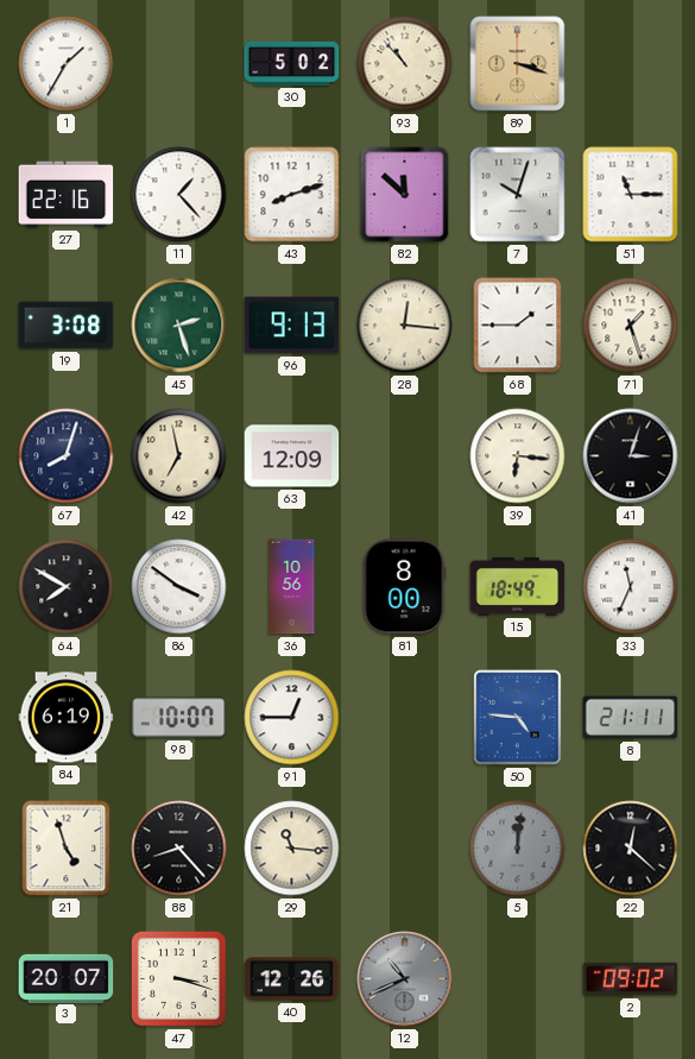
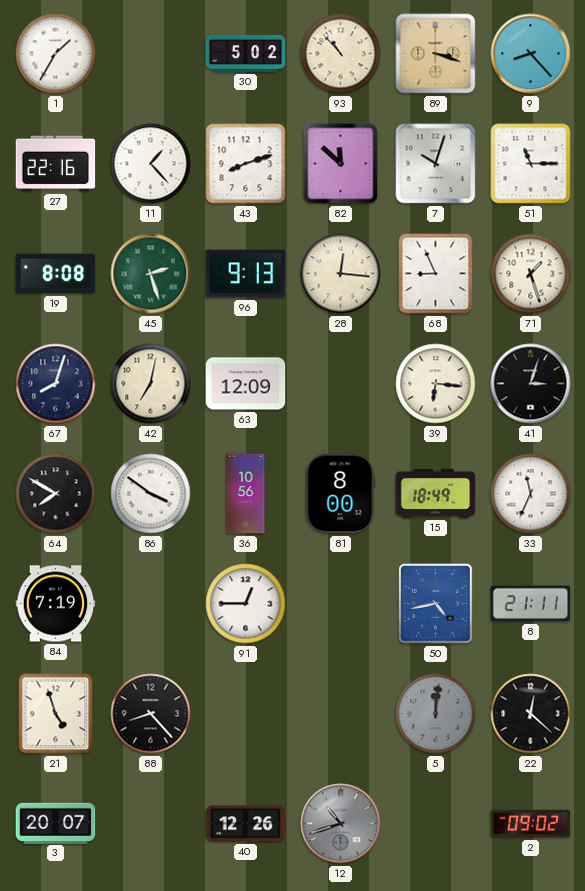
9: none -> 8:23 (531, 54)
19: 3:08 -> 8:08 (56, 274)
68: 1:45 -> 8:56 (436, 274)
42: 6:58 -> 7:02 (151, 384)
84: 6:19 -> 7:19 (56, 604)
98: 10:07 -> none (179, 718)
50: 4:46 -> 4:43 (436, 604)
29: 11:16 -> none (292, 849)
47: 3:18 -> none (178, 978)
12: 10:41 -> 10:42 (341, 824)
